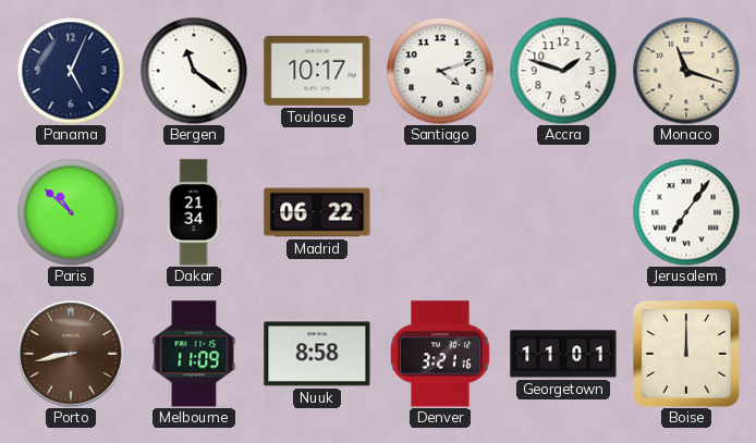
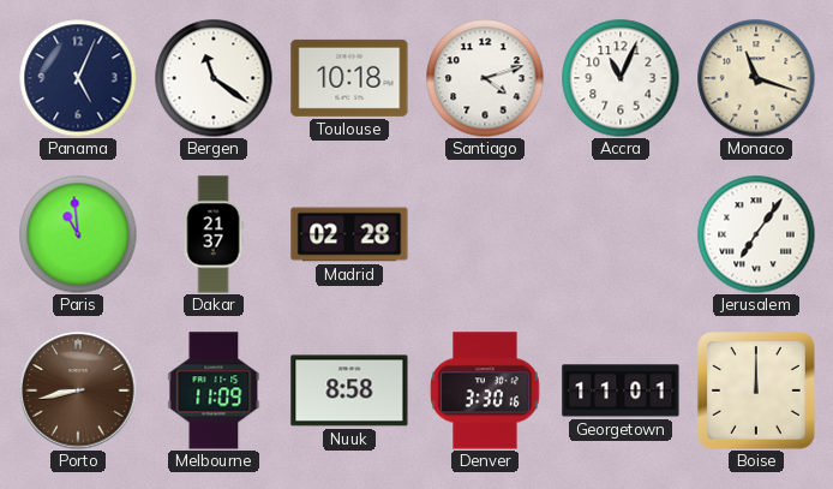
Toulouse: 10:17 -> 10:18 (349, 78)
Accra: 1:48 -> 11:04 (621, 78)
Paris: 10:52 -> 10:59 (78, 234)
Dakar: 21:34 -> 21:37 (214, 234)
Madrid: 06:22 -> 02:28 (349, 234)
Denver: 3:21 -> 3:30 (485, 390)
